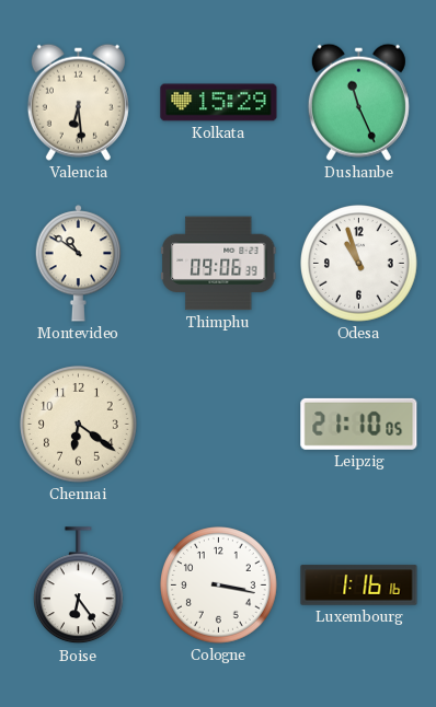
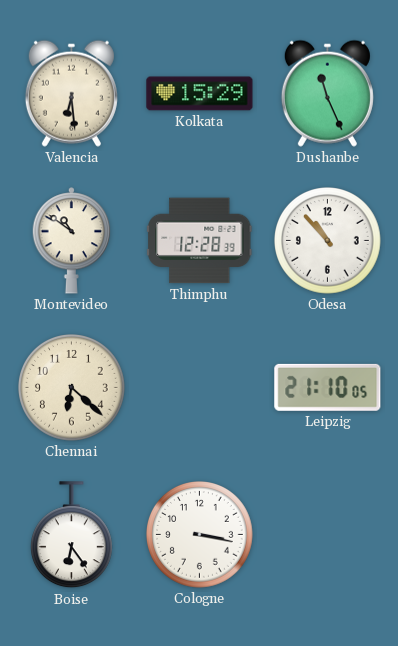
Thimphu: 09:06 -> 12:28 (200, 241)
Odesa: 10:57 -> 10:53 (328, 241)
Chennai: 6:21 -> 6:22 (72, 388)
Luxembourg: 1:16 -> none (359, 586)
